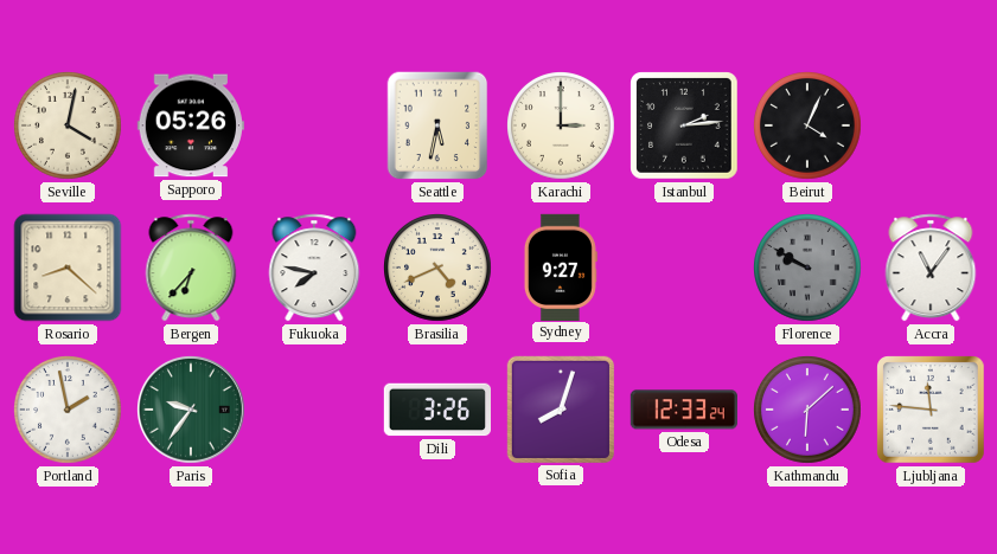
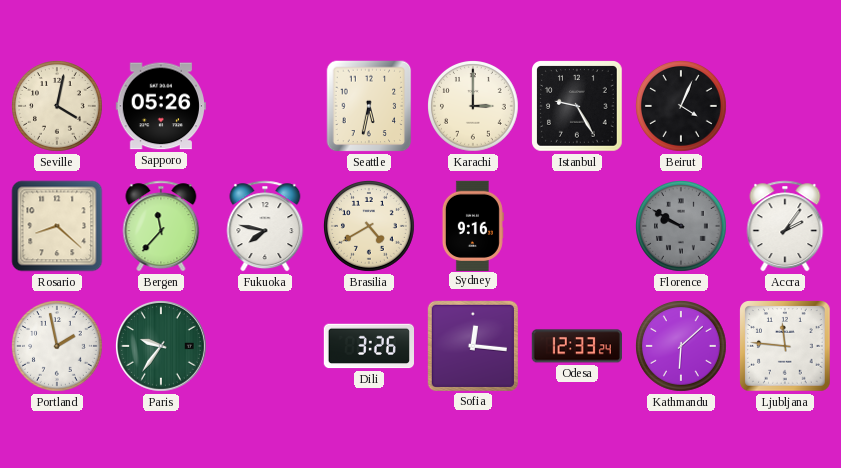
Istanbul: 2:14 -> 9:25 (577, 106)
Bergen: 6:37 -> 11:37 (161, 226)
Brasilia: 4:41 -> 4:40 (370, 227)
Sydney: 9:27 -> 9:16 (473, 225)
Accra: 11:06 -> 2:06 (785, 226)
Sofia: 8:03 -> 12:16 (473, 346)
